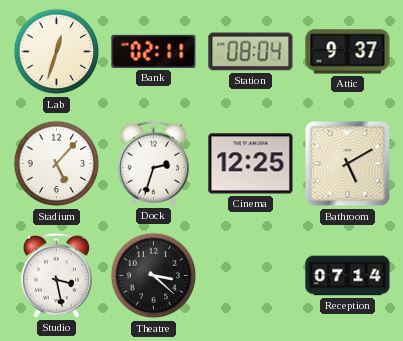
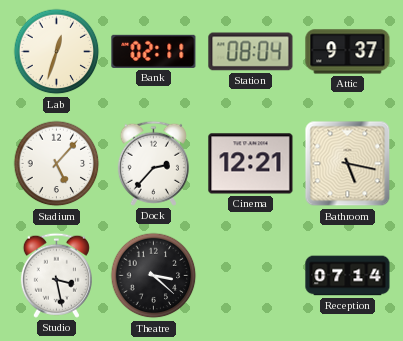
Dock: 2:33 -> 2:37 (153, 163)
Cinema: 12:25 -> 12:21 (251, 164)
Bathroom: 5:10 -> 5:17 (348, 164)
